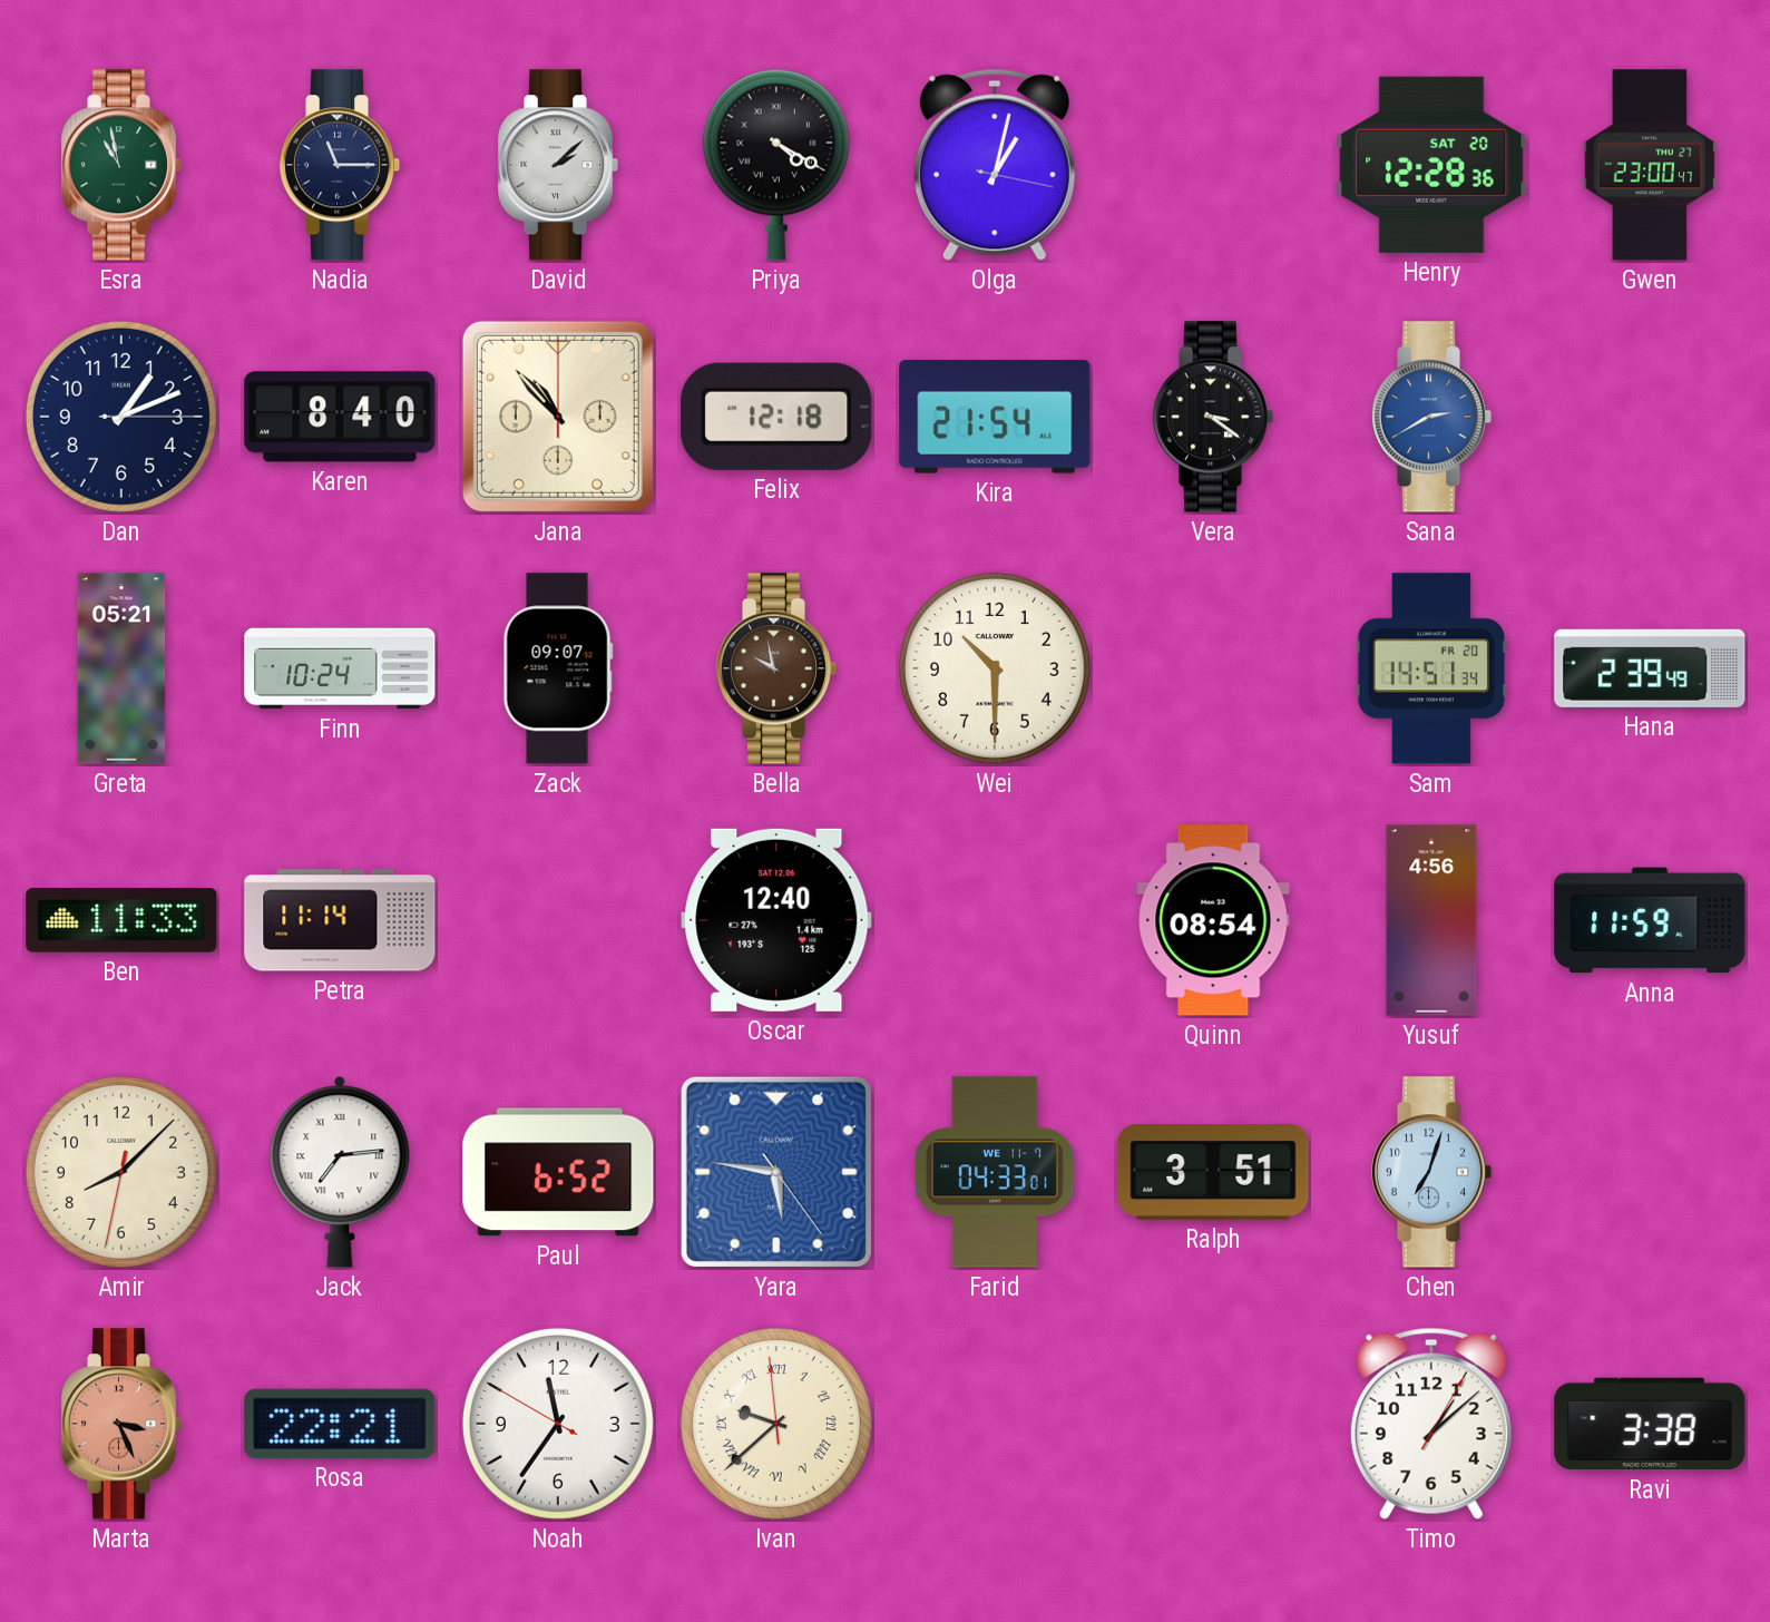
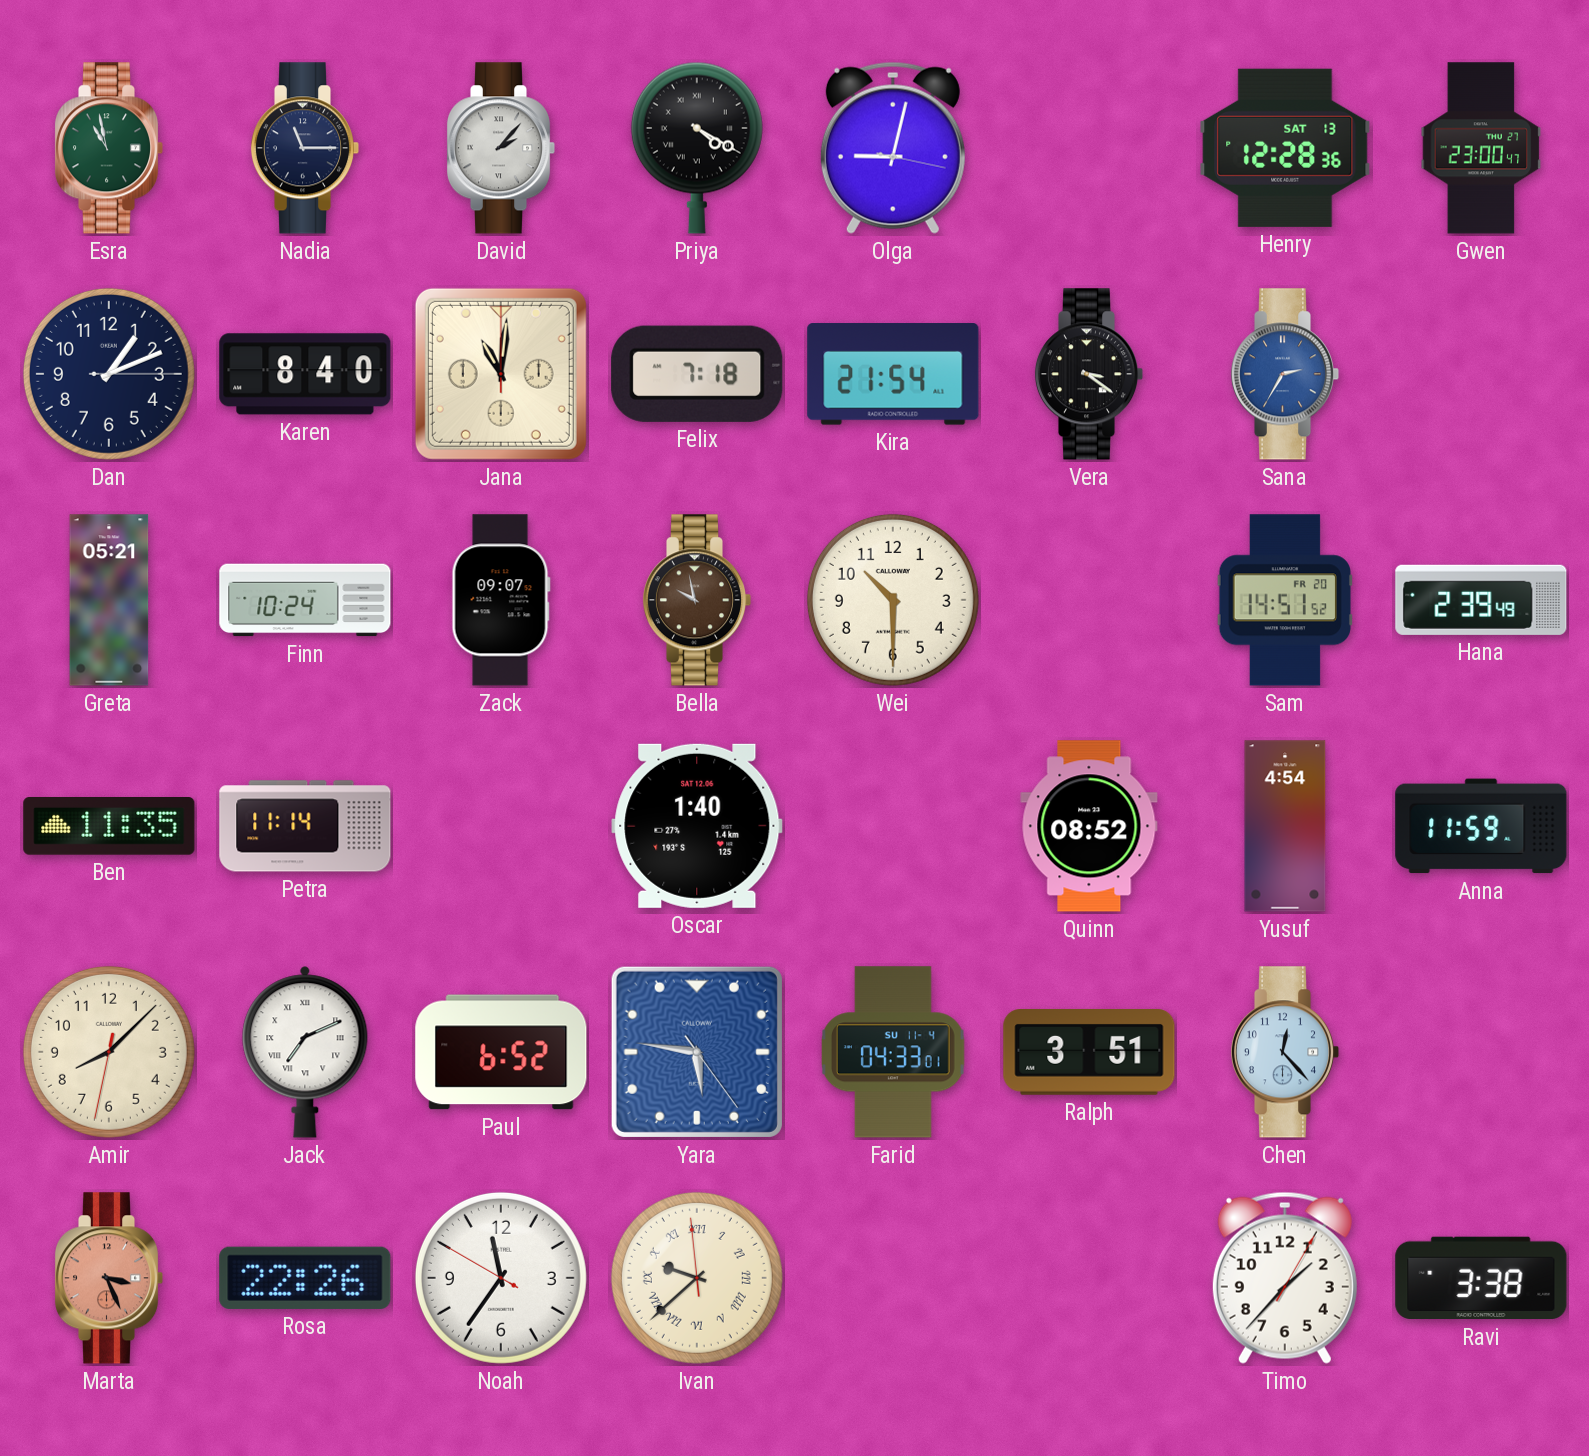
David: 2:08 -> 2:07 (501, 148)
Olga: 1:02 -> 9:02 (893, 148)
Henry date: SAT 20 -> SAT 13 (1285, 148)
Jana: 10:53 -> 11:01 (501, 374)
Felix: 12:18 -> 7:18 (697, 374)
Sana: 2:40 -> 2:35 (1285, 374)
Sam: 14:51:34 -> 14:51:52 (1285, 600)
Ben: 11:33 -> 11:35 (109, 827)
Oscar: 12:40 -> 1:40 (697, 826)
Quinn: 08:54 -> 08:52 (1089, 826)
Yusuf: 4:56 -> 4:54 (1285, 826)
Jack: 7:14 -> 7:11 (305, 1052)
Farid date: WE 11-7 -> SU 11-4 (893, 1052)
Chen: 7:03 -> 12:23 (1285, 1052)
Rosa: 22:21 -> 22:26 (305, 1278)
Timo: 1:08 -> 1:37 (1285, 1278)
